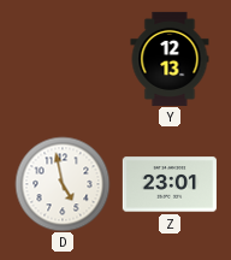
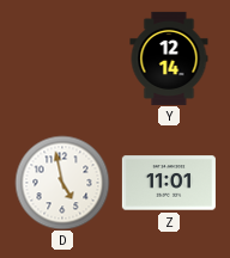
Y: 12:13 -> 12:14 (169, 59)
Z: 23:01 -> 11:01 (169, 183)
